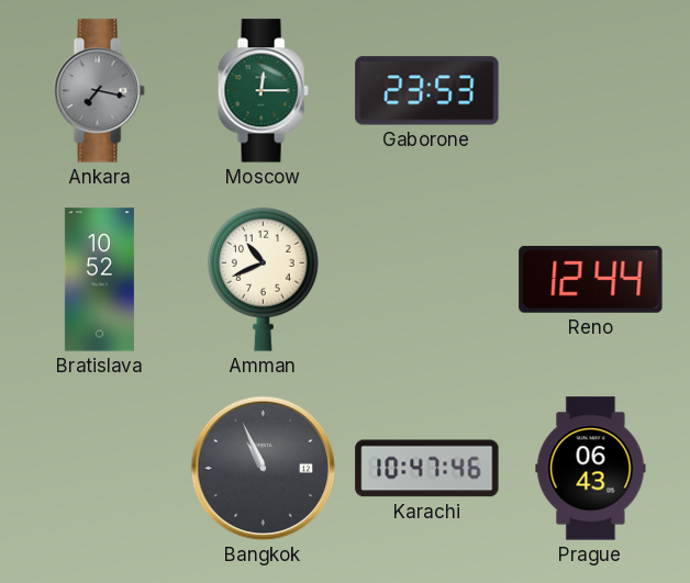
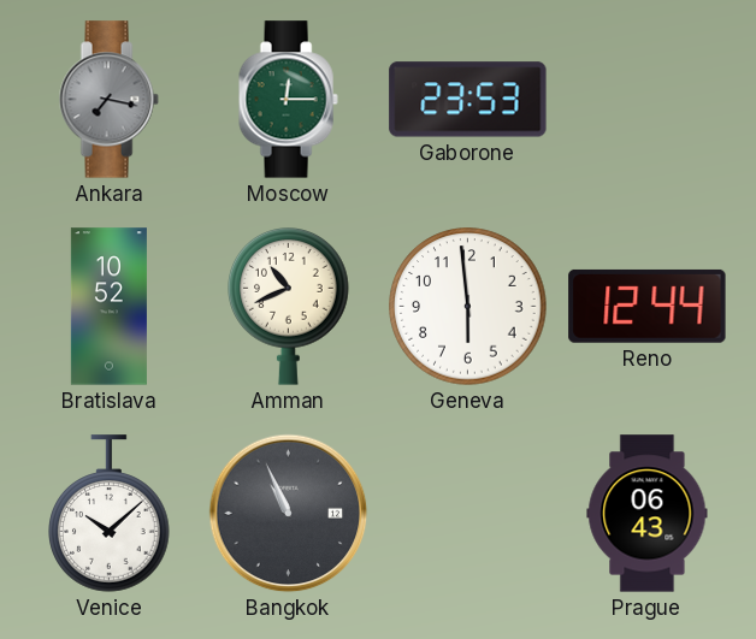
Geneva: none -> 5:59 (468, 307)
Venice: none -> 10:08 (110, 514)
Karachi: 10:47 -> none (427, 469)
